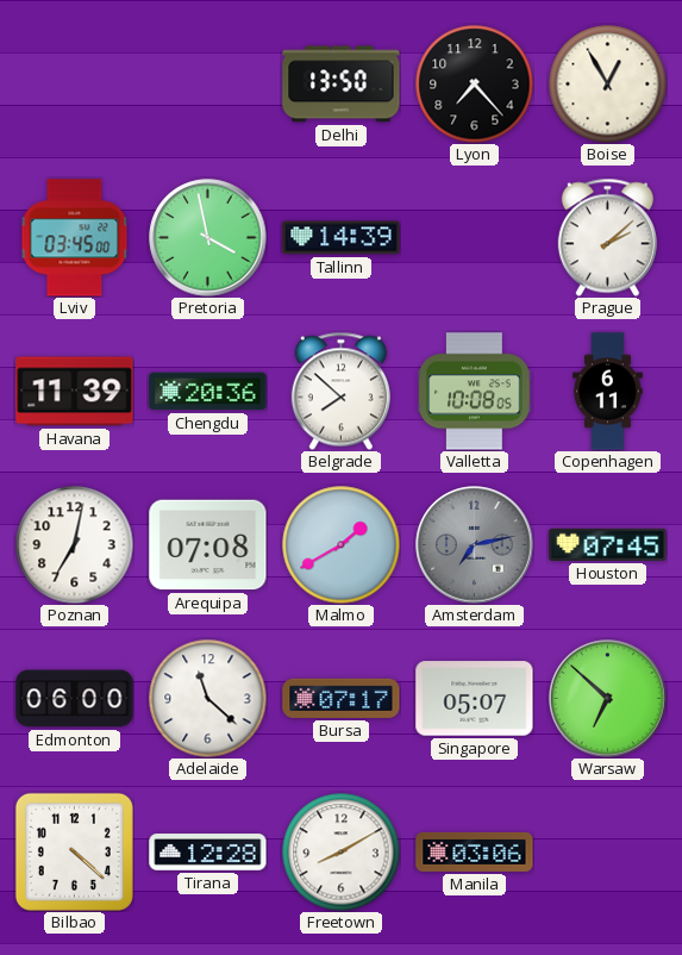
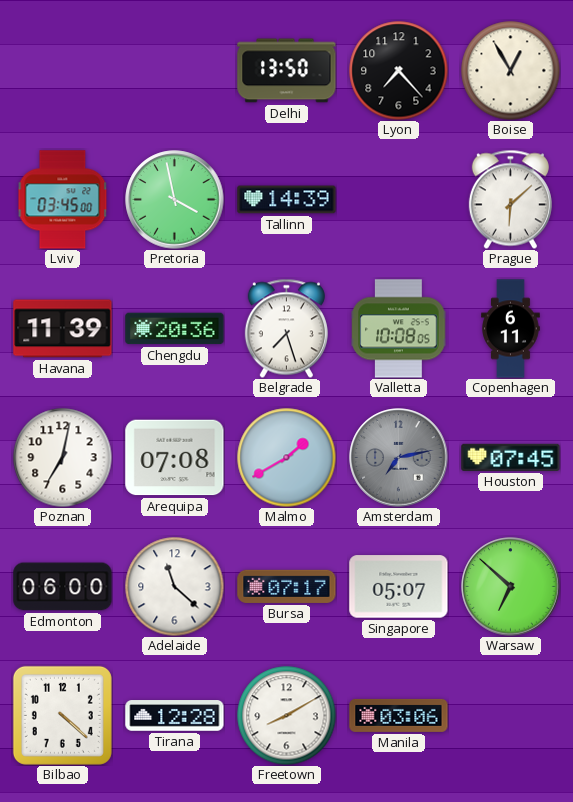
Prague: 2:08 -> 6:08 (510, 199)
Belgrade: 7:52 -> 7:27 (286, 328)
